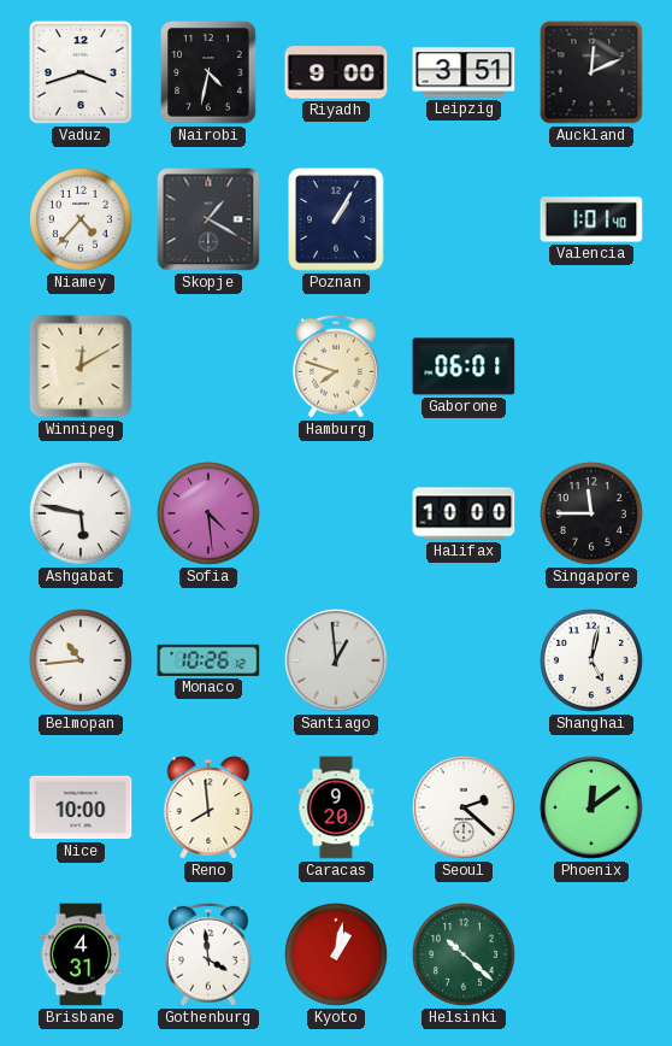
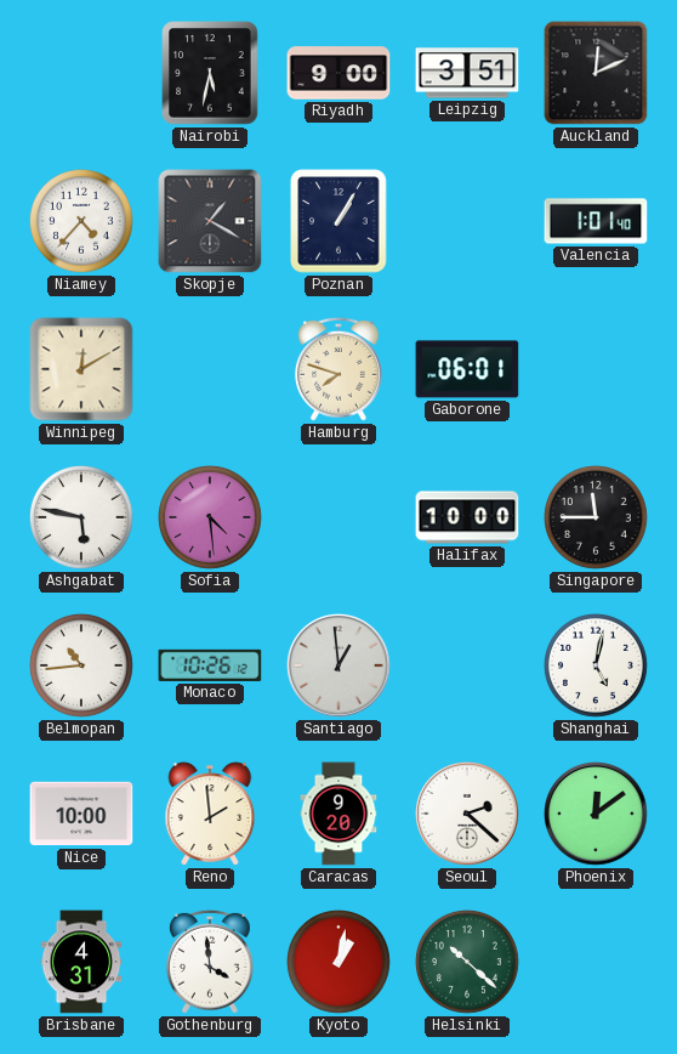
Vaduz: 3:42 -> none (81, 72)
Nairobi: 4:32 -> 5:32 (210, 73)
Reno: 7:59 -> 1:59 (210, 814)
